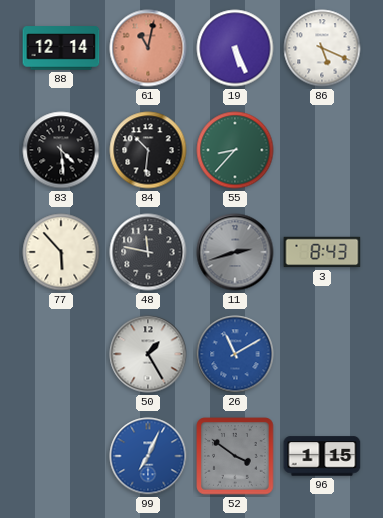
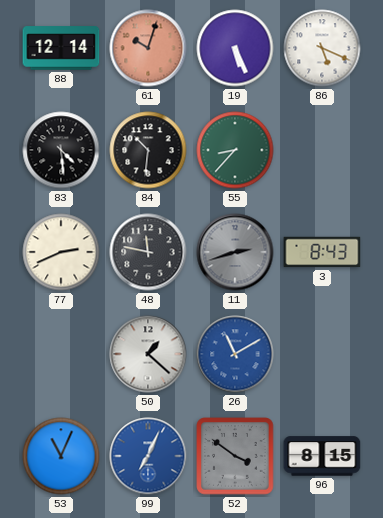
61: 11:02 -> 10:03 (148, 48)
77: 5:53 -> 2:41 (61, 252)
50: 1:25 -> 1:22 (148, 354)
53: none -> 11:04 (61, 456)
96: 1:15 -> 8:15 (322, 456)
